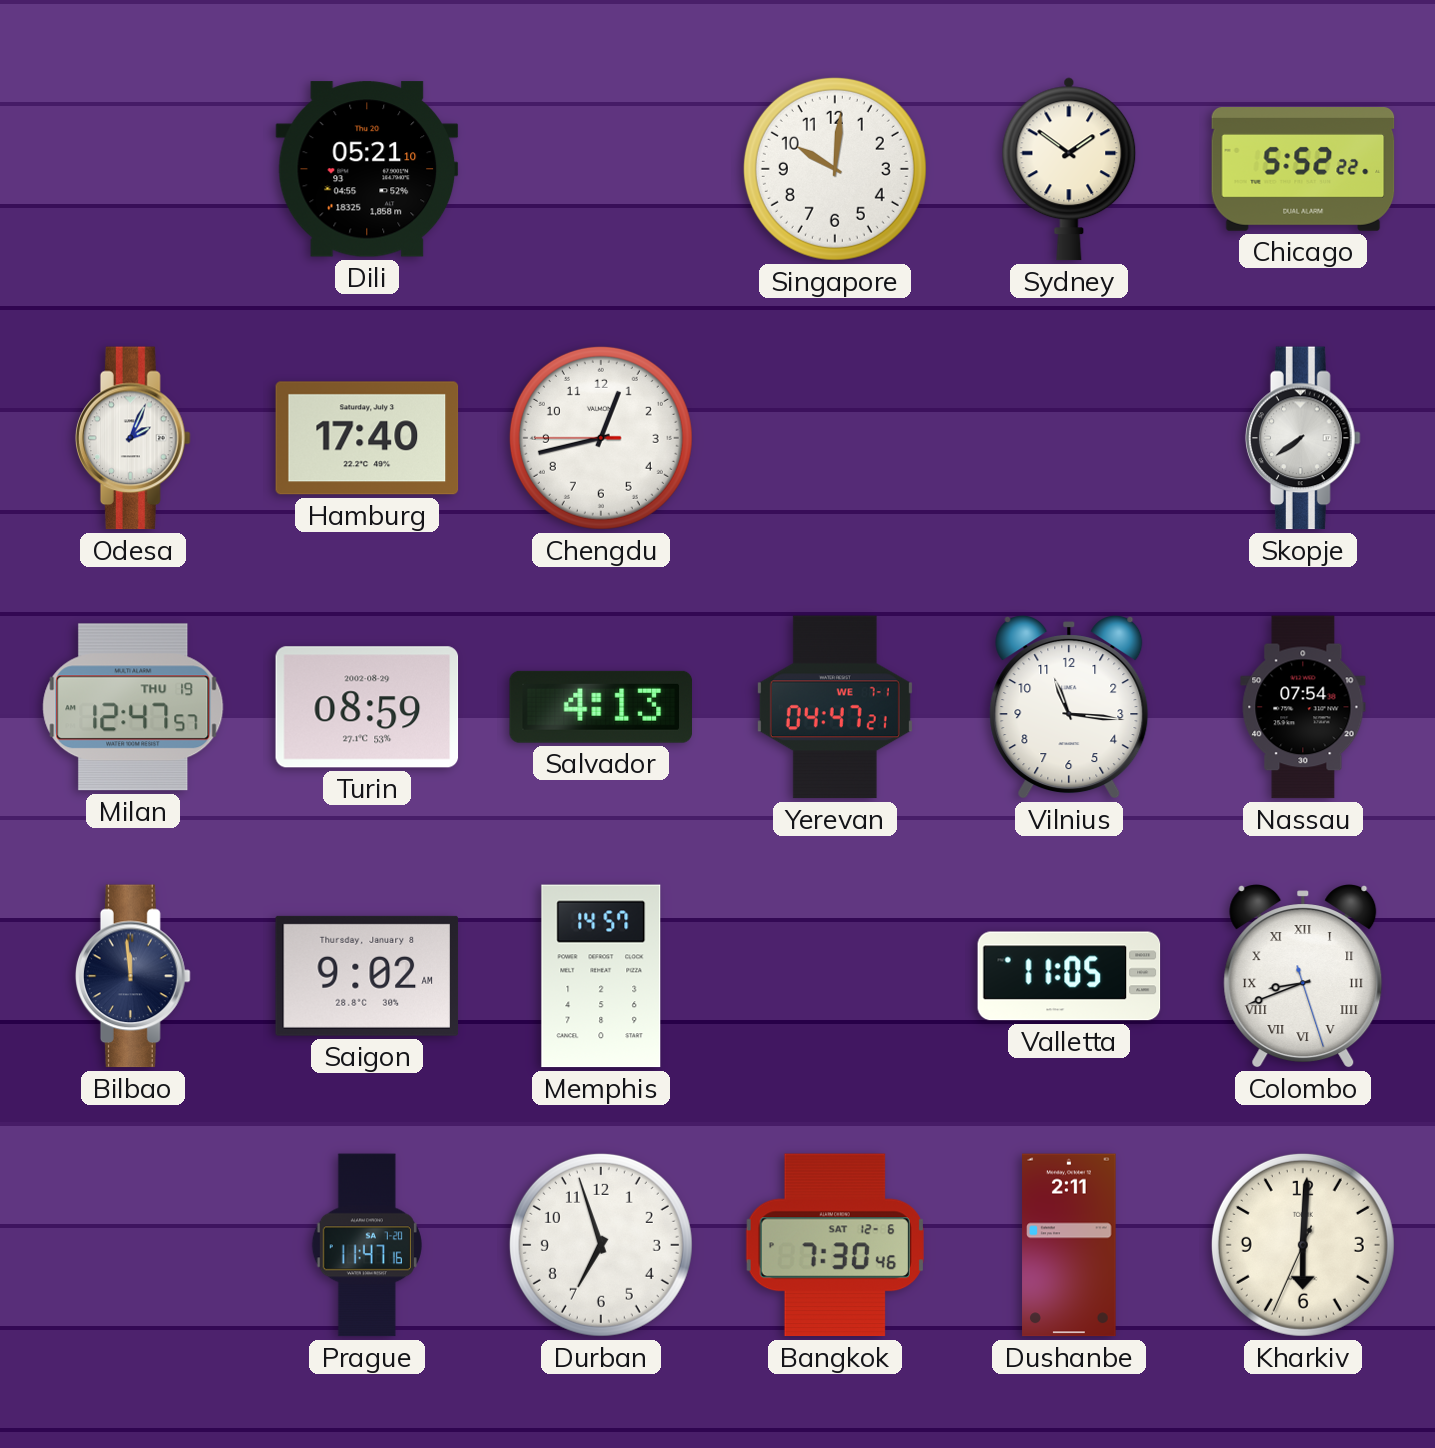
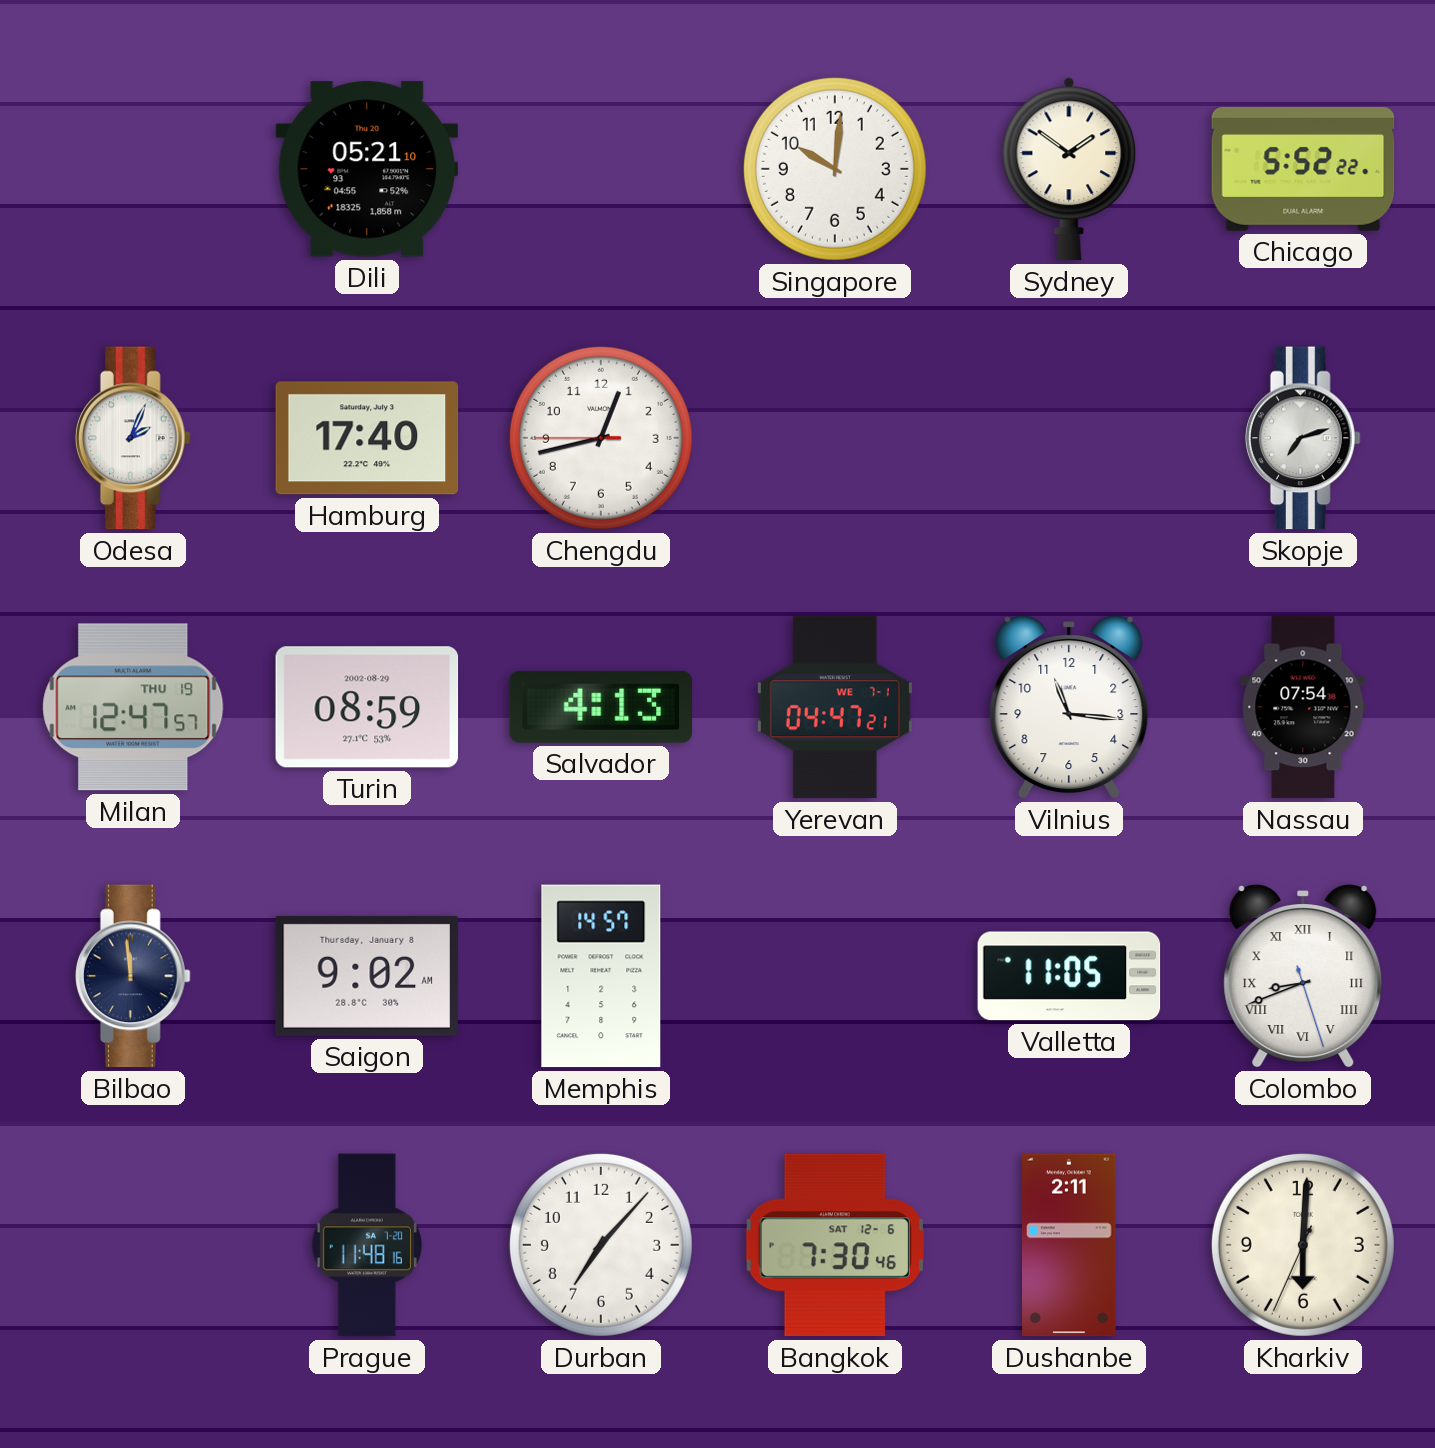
Skopje: 7:39 -> 7:12 (1303, 438)
Prague: 11:47 -> 11:48 (367, 1245)
Durban: 6:57 -> 7:07 (601, 1245)
